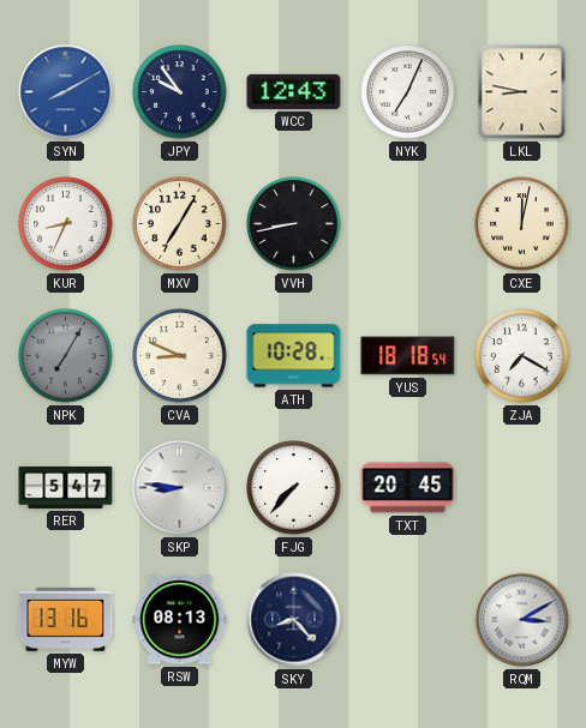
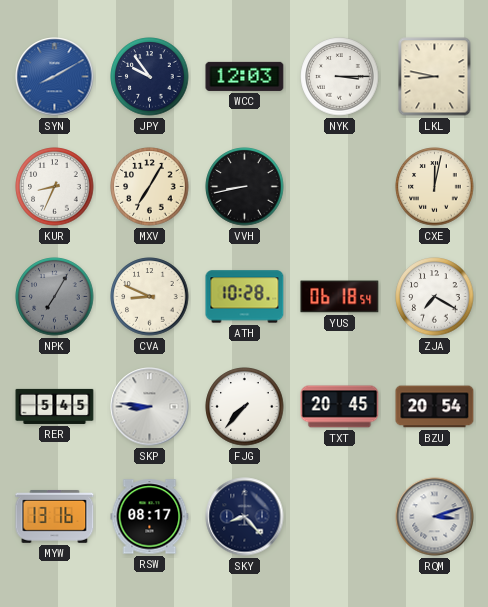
WCC: 12:43 -> 12:03 (245, 76)
NYK: 7:04 -> 3:15 (340, 77)
YUS: 18:18 -> 06:18 (340, 297)
RER: 5:47 -> 5:45 (55, 406)
BZU: none -> 20:54 (435, 407)
RSW: 08:13 -> 08:17 (150, 517)
RQM: 3:10 -> 3:12 (435, 517)
